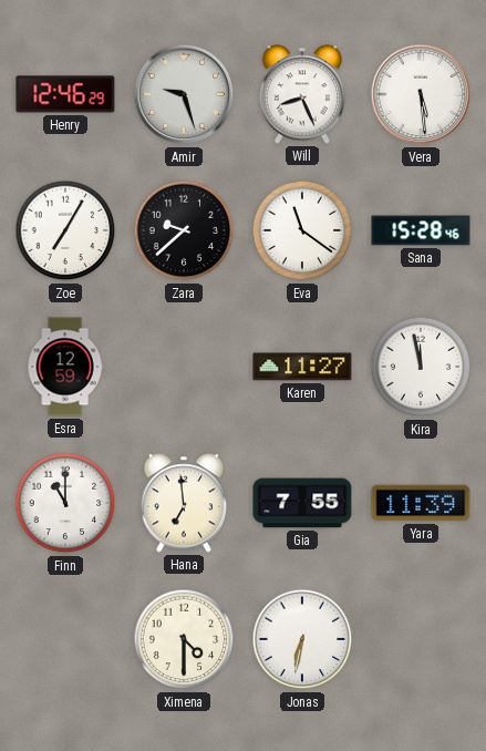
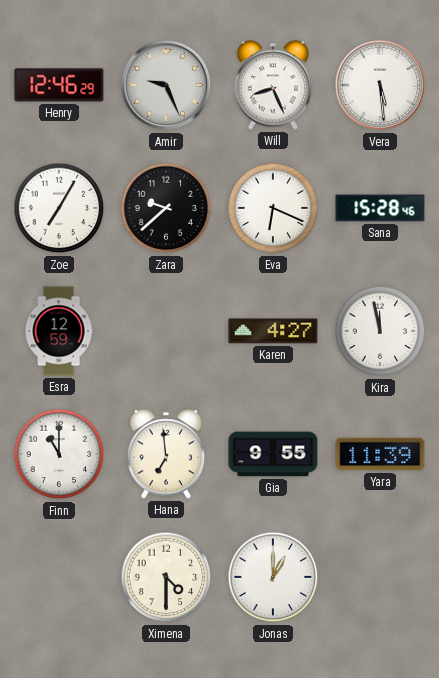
Amir: 9:27 -> 9:26 (166, 85)
Eva: 11:21 -> 6:19 (273, 208)
Karen: 11:27 -> 4:27 (273, 331)
Gia: 7:55 -> 9:55 (273, 454)
Jonas: 6:32 -> 1:00 (273, 577)
